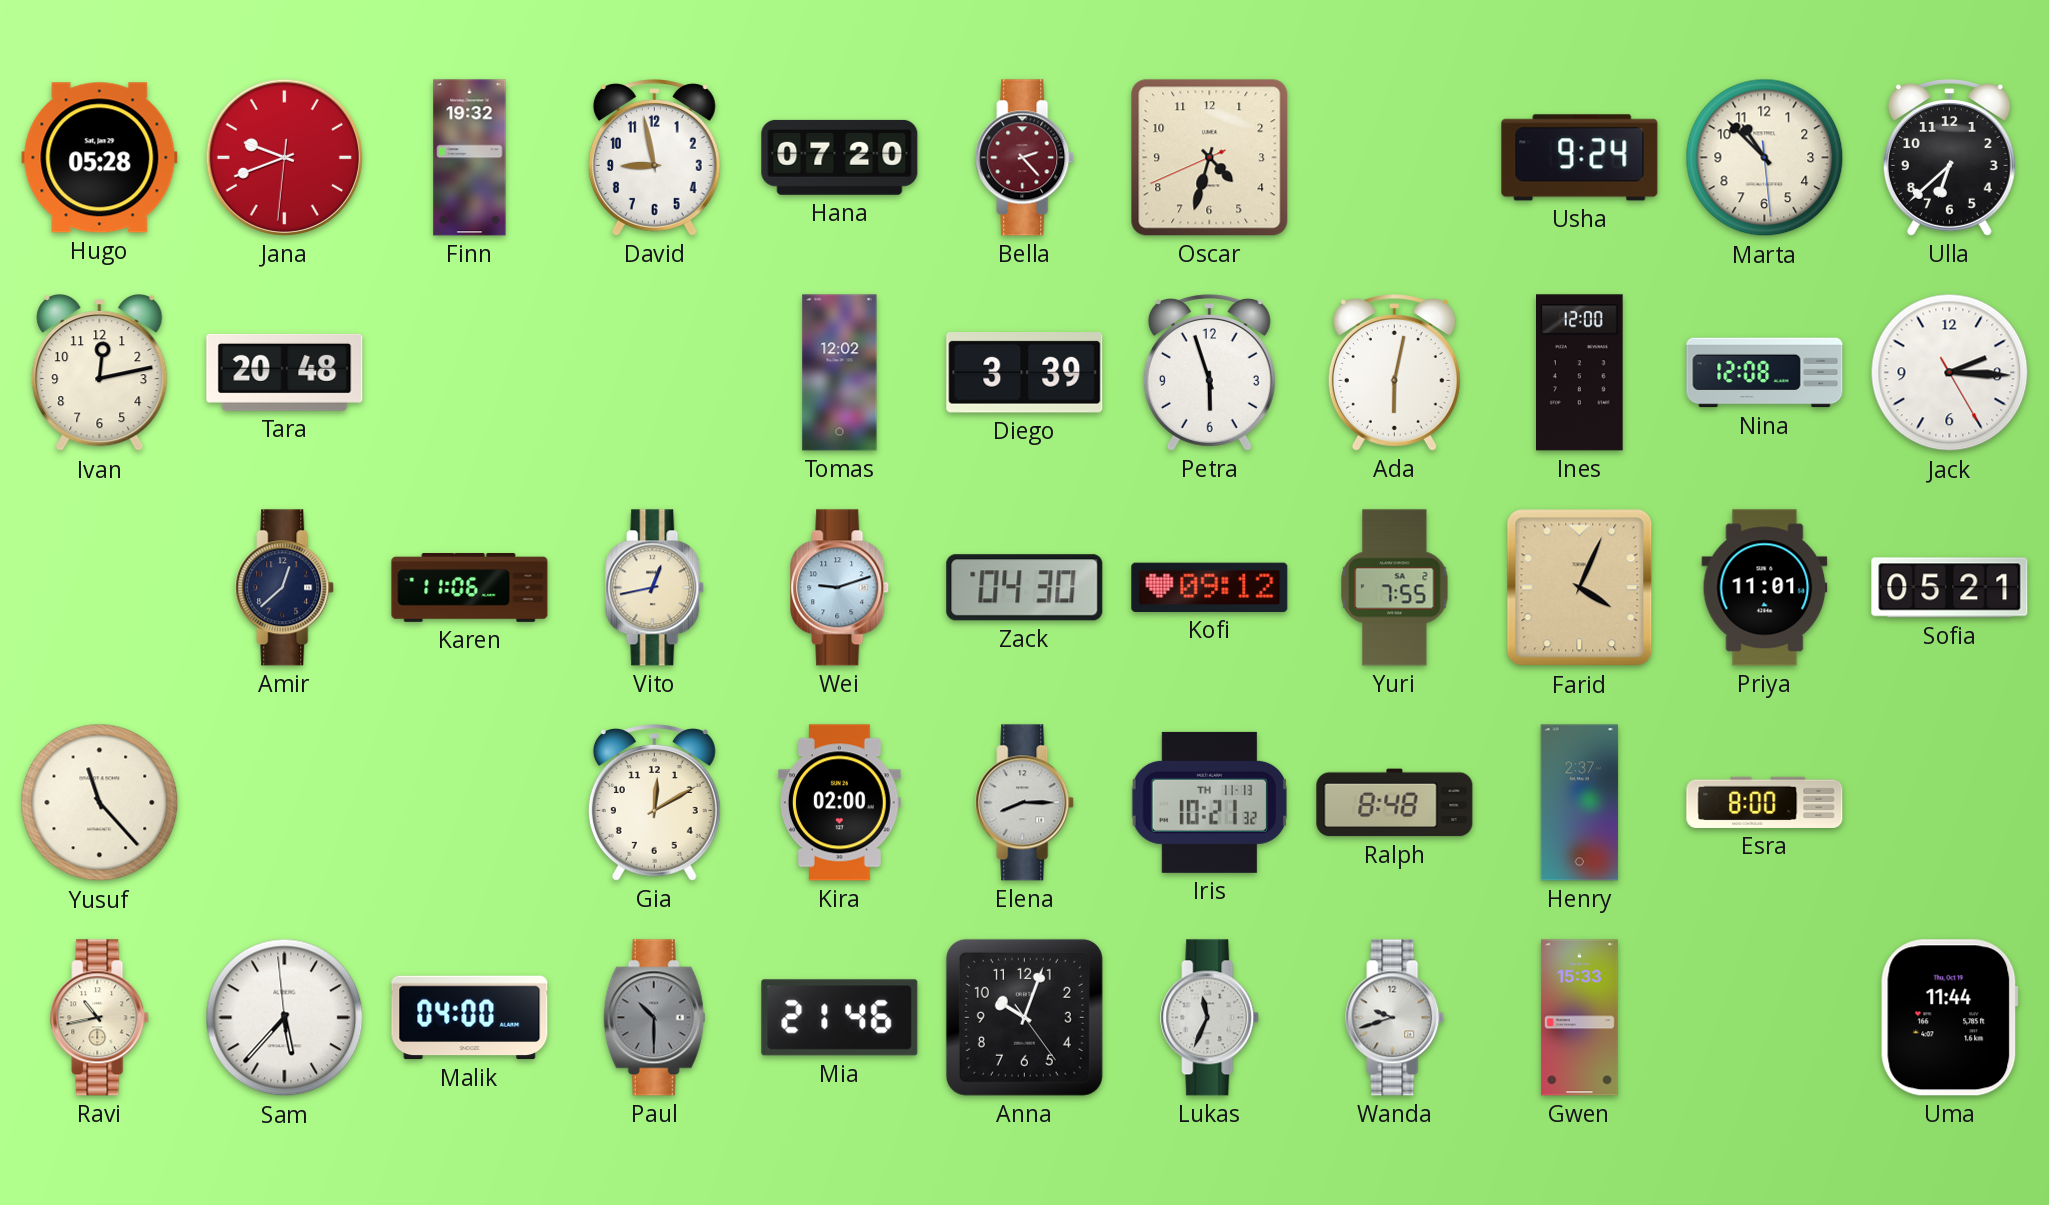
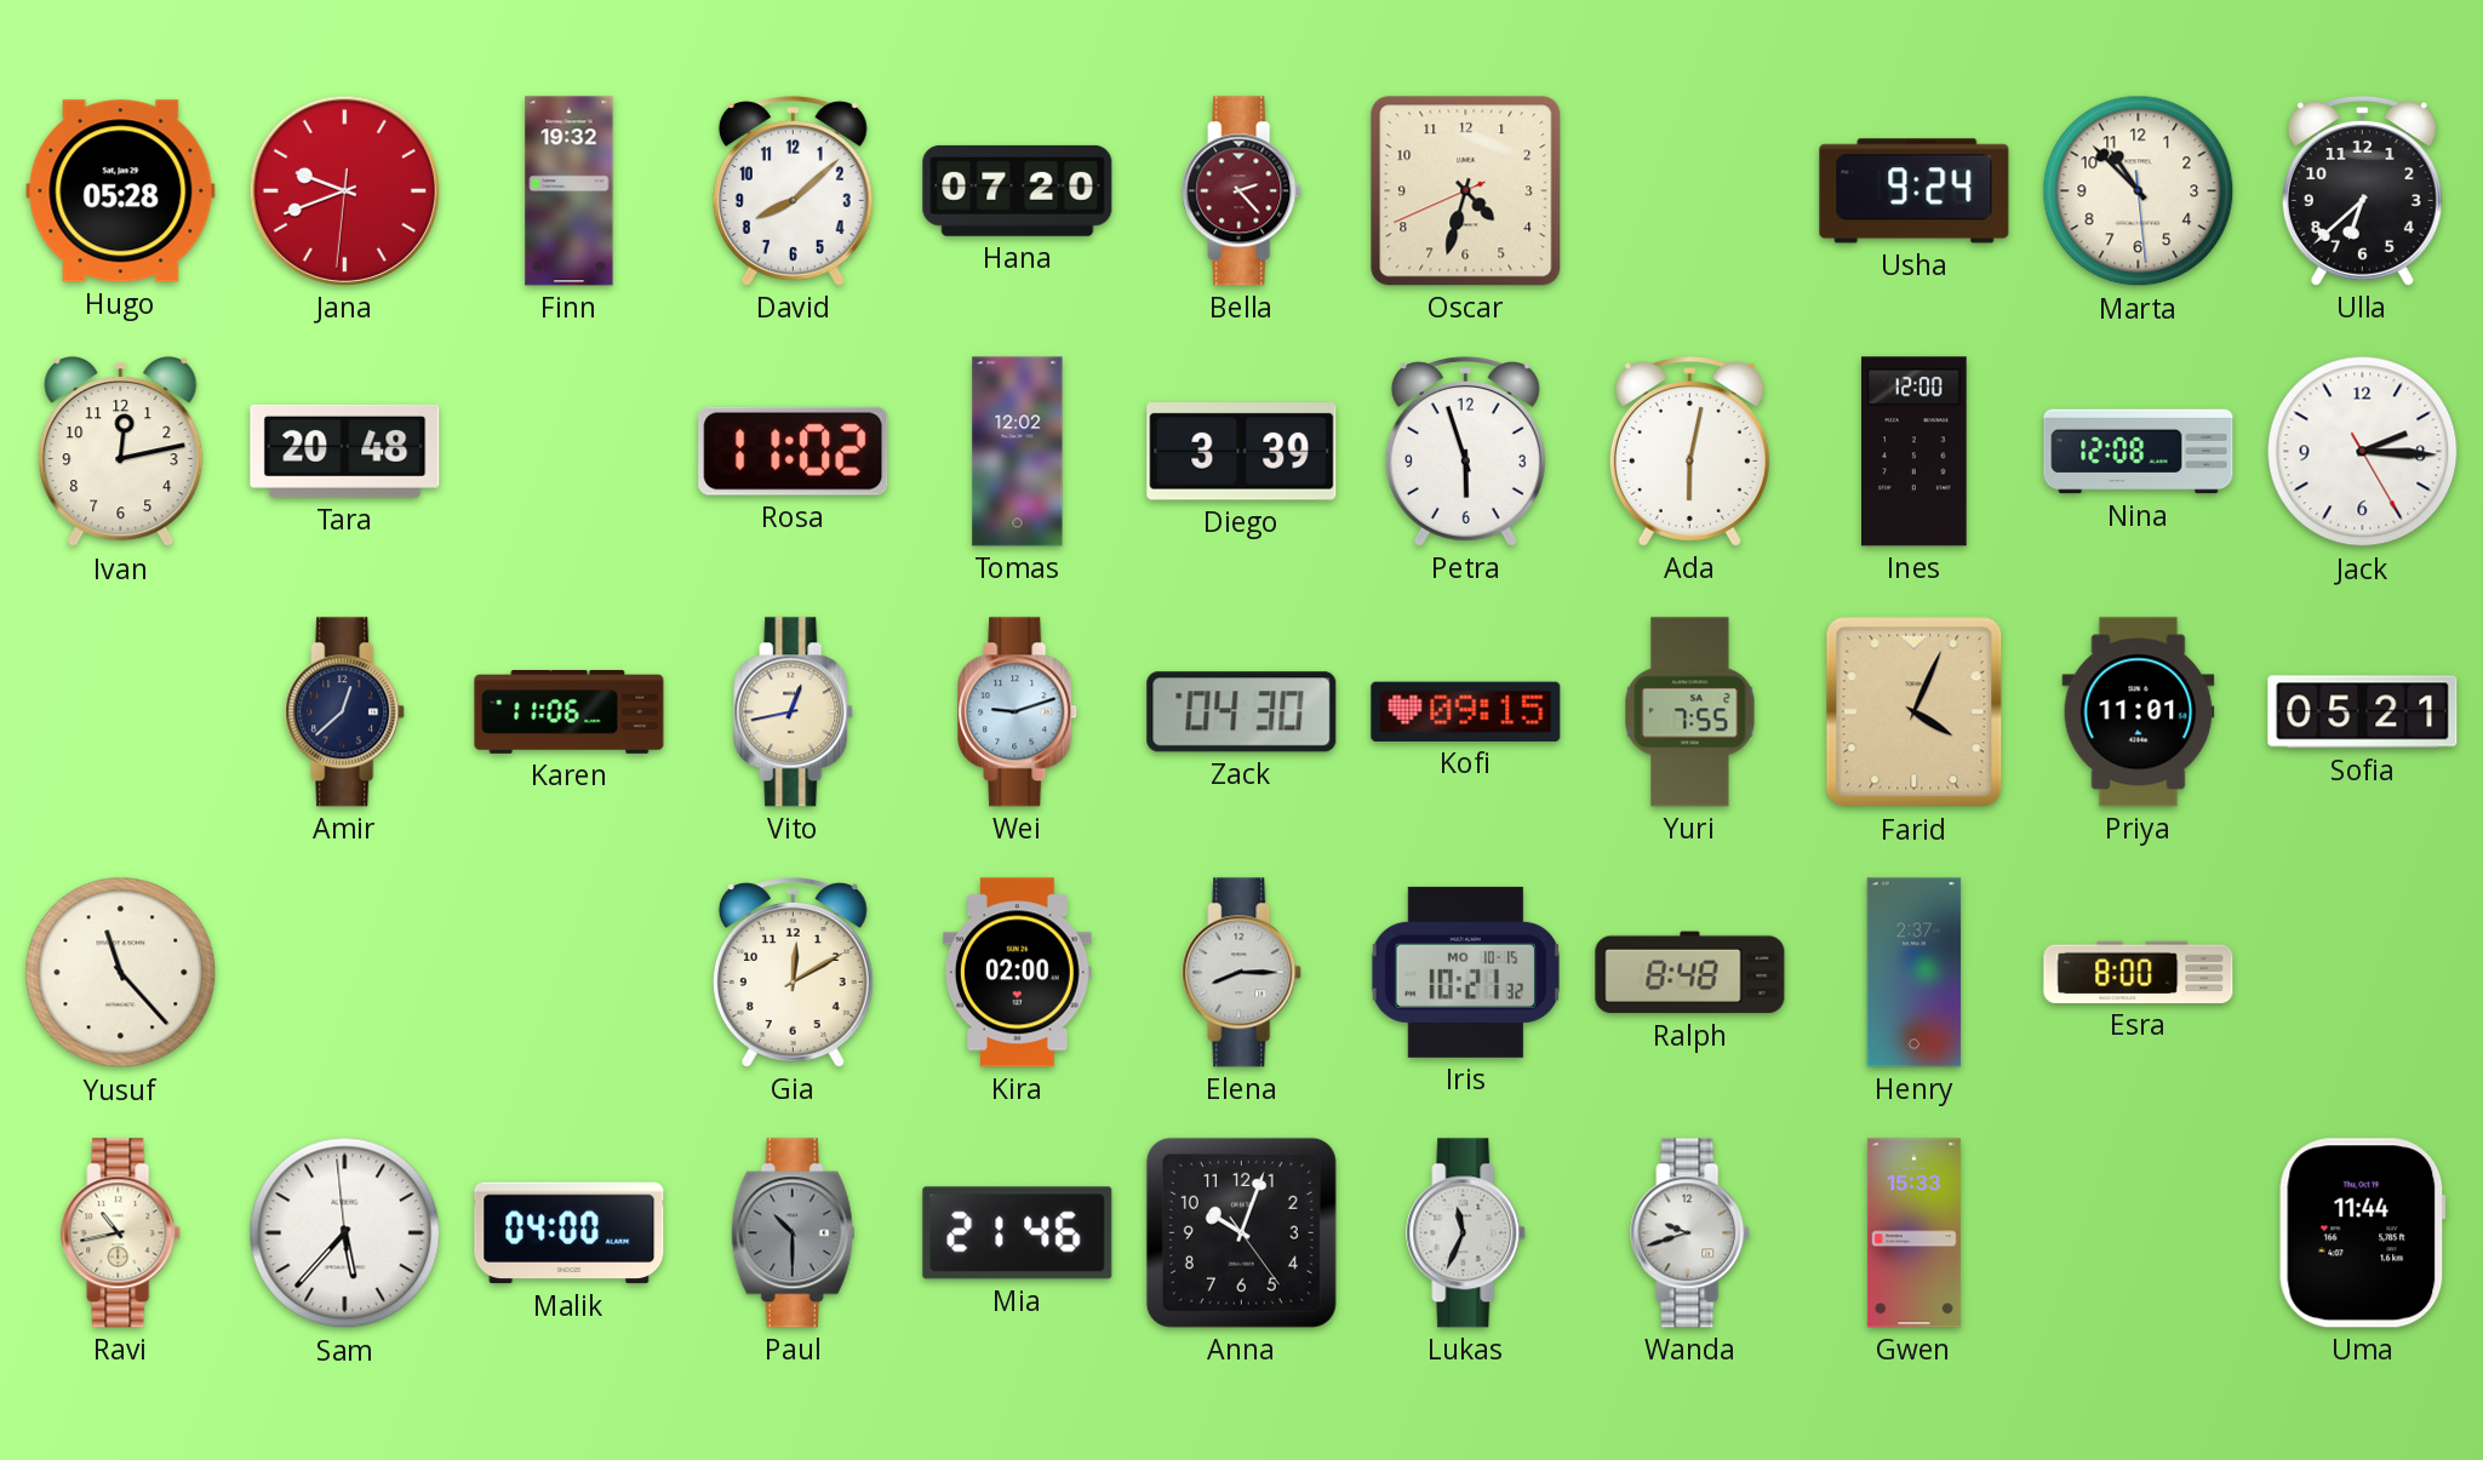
David: 8:58 -> 8:08 (793, 191)
Rosa: none -> 11:02 (794, 451)
Kofi: 09:12 -> 09:15 (1466, 711)
Iris date: TH 11-13 -> MO 10-15 (1465, 972)
